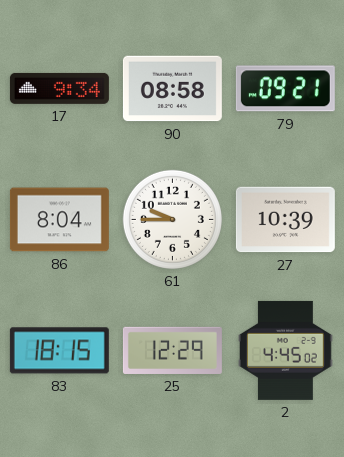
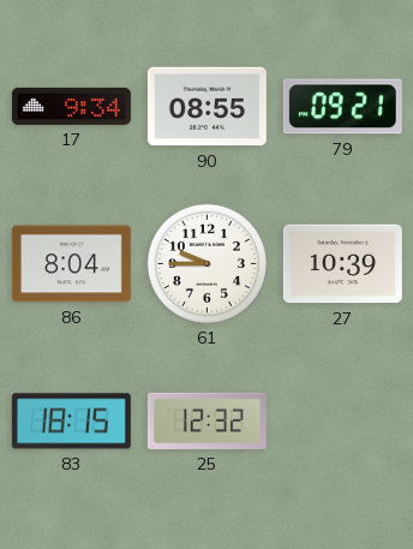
90: 08:58 -> 08:55 (206, 107)
25: 12:29 -> 12:32 (206, 420)
2: 4:45 -> none (286, 350)
